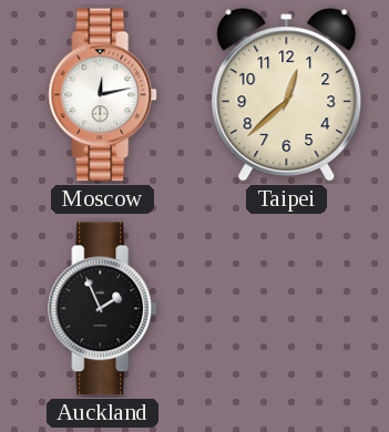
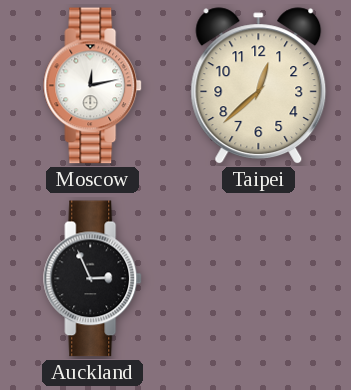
Auckland: 1:56 -> 2:56 (93, 279)
